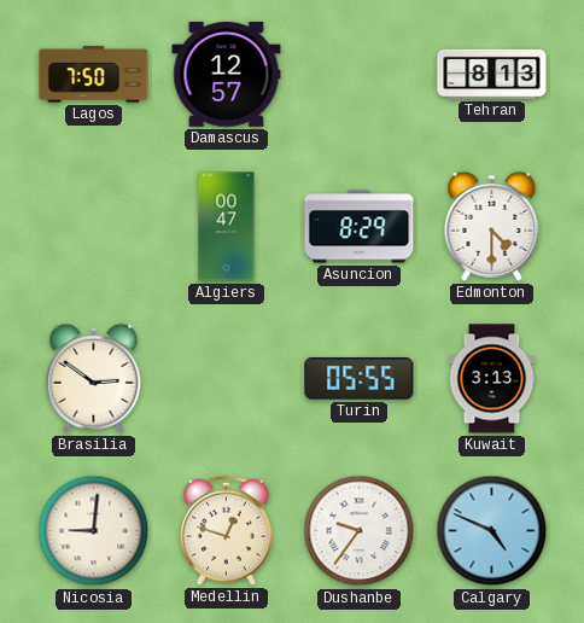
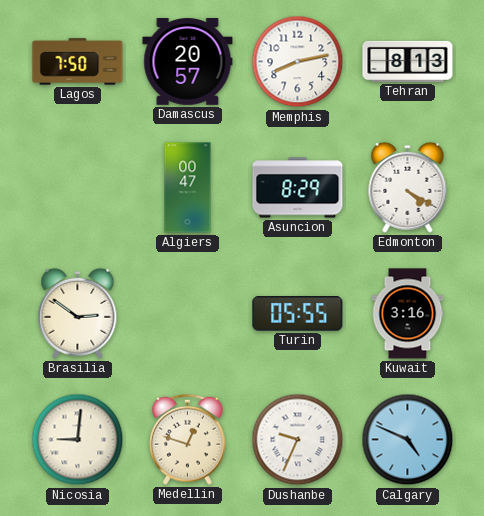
Damascus: 12:57 -> 20:57 (188, 62)
Memphis: none -> 8:13 (298, 62)
Edmonton: 4:30 -> 4:20 (408, 187)
Kuwait: 3:13 -> 3:16 (408, 314)
Dushanbe: 9:36 -> 9:34 (298, 440)
